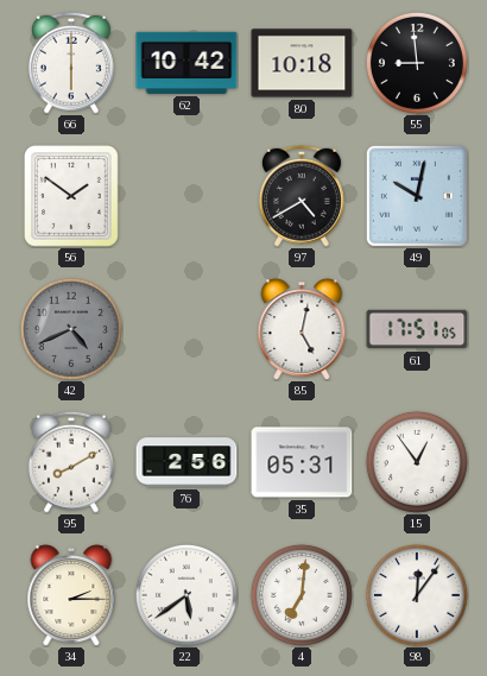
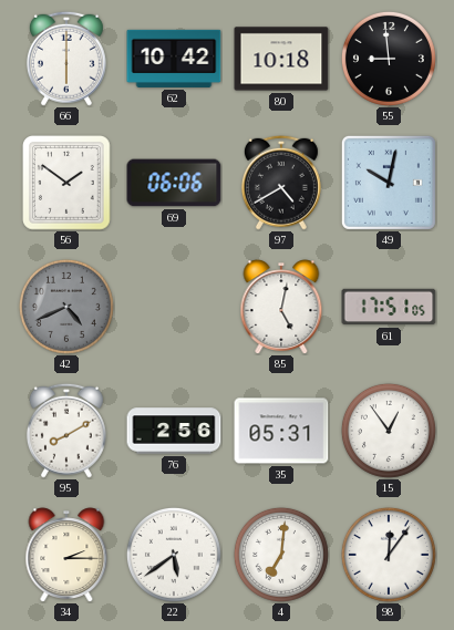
69: none -> 06:06 (174, 183)
